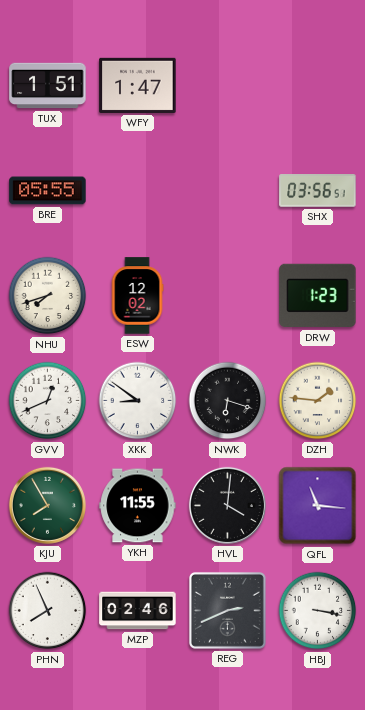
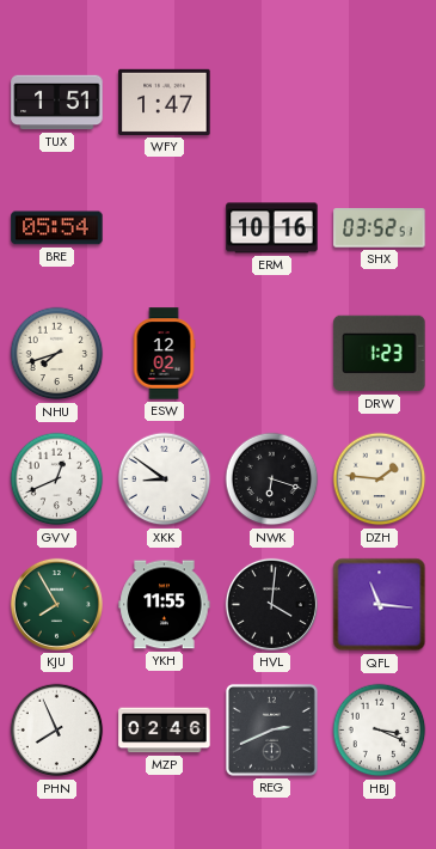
BRE: 05:55 -> 05:54 (57, 228)
ERM: none -> 10:16 (272, 228)
SHX: 03:56 -> 03:52 (380, 228)
HBJ: 3:17 -> 3:19 (380, 731)
